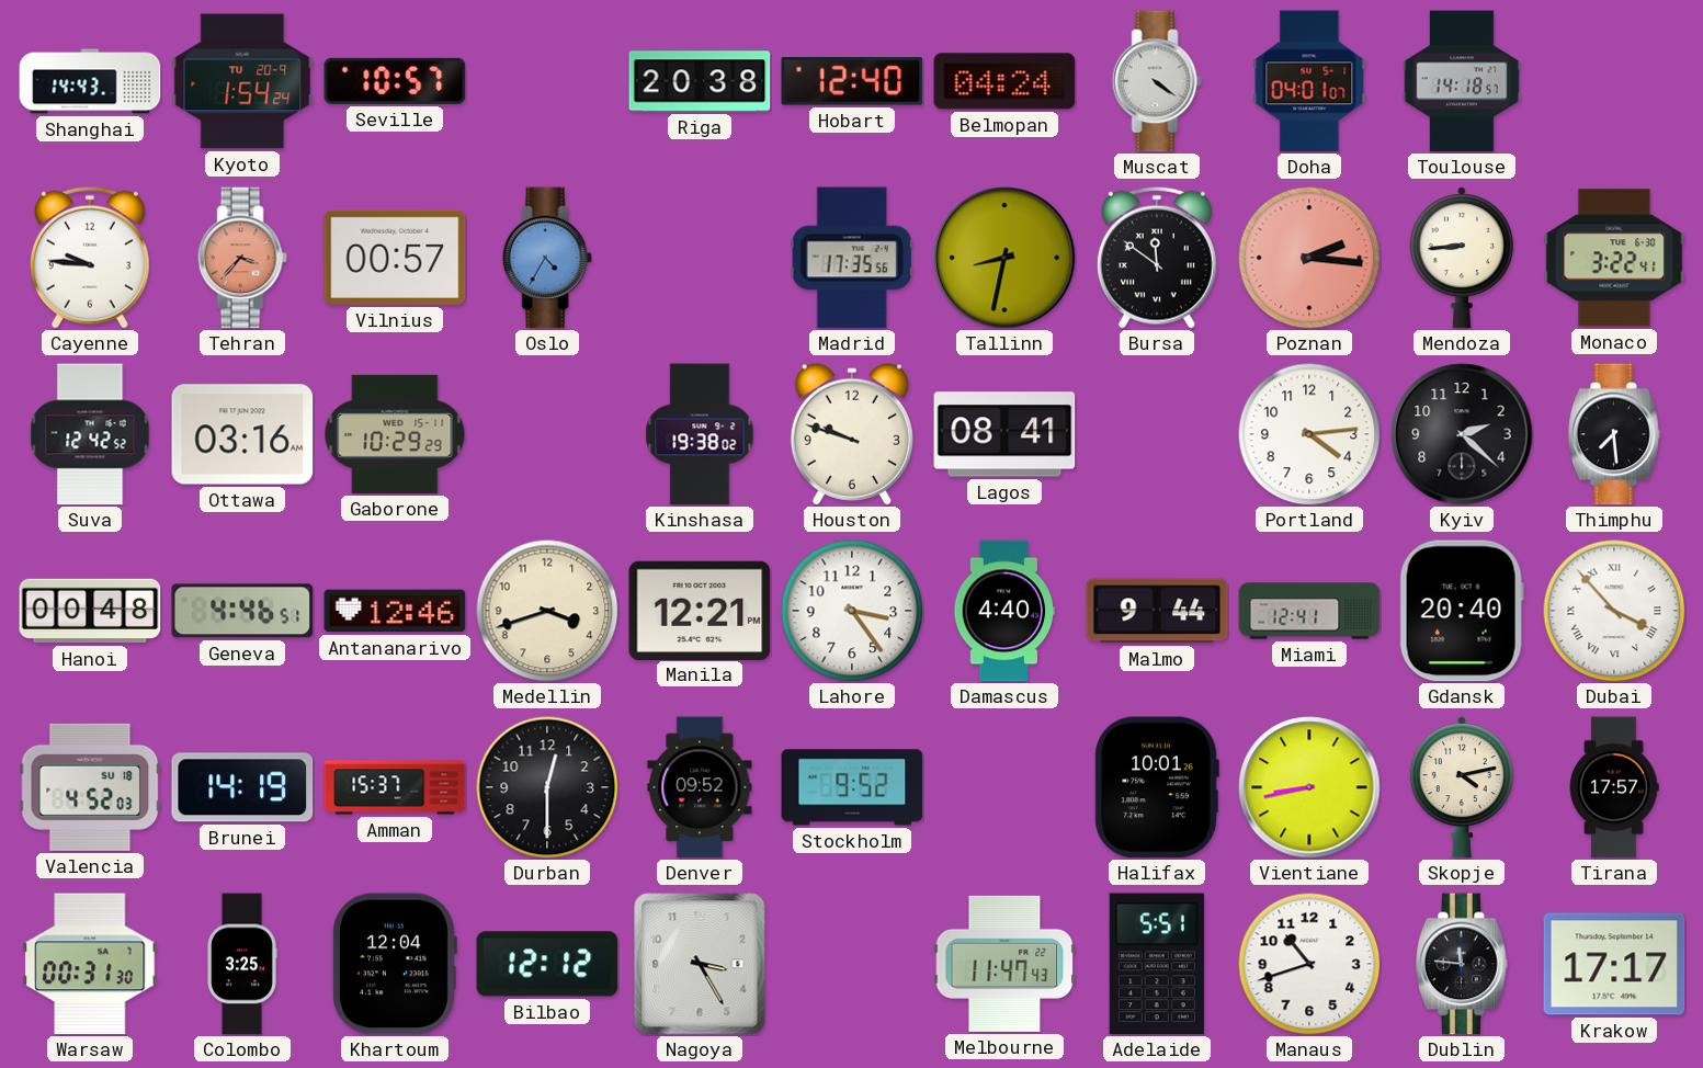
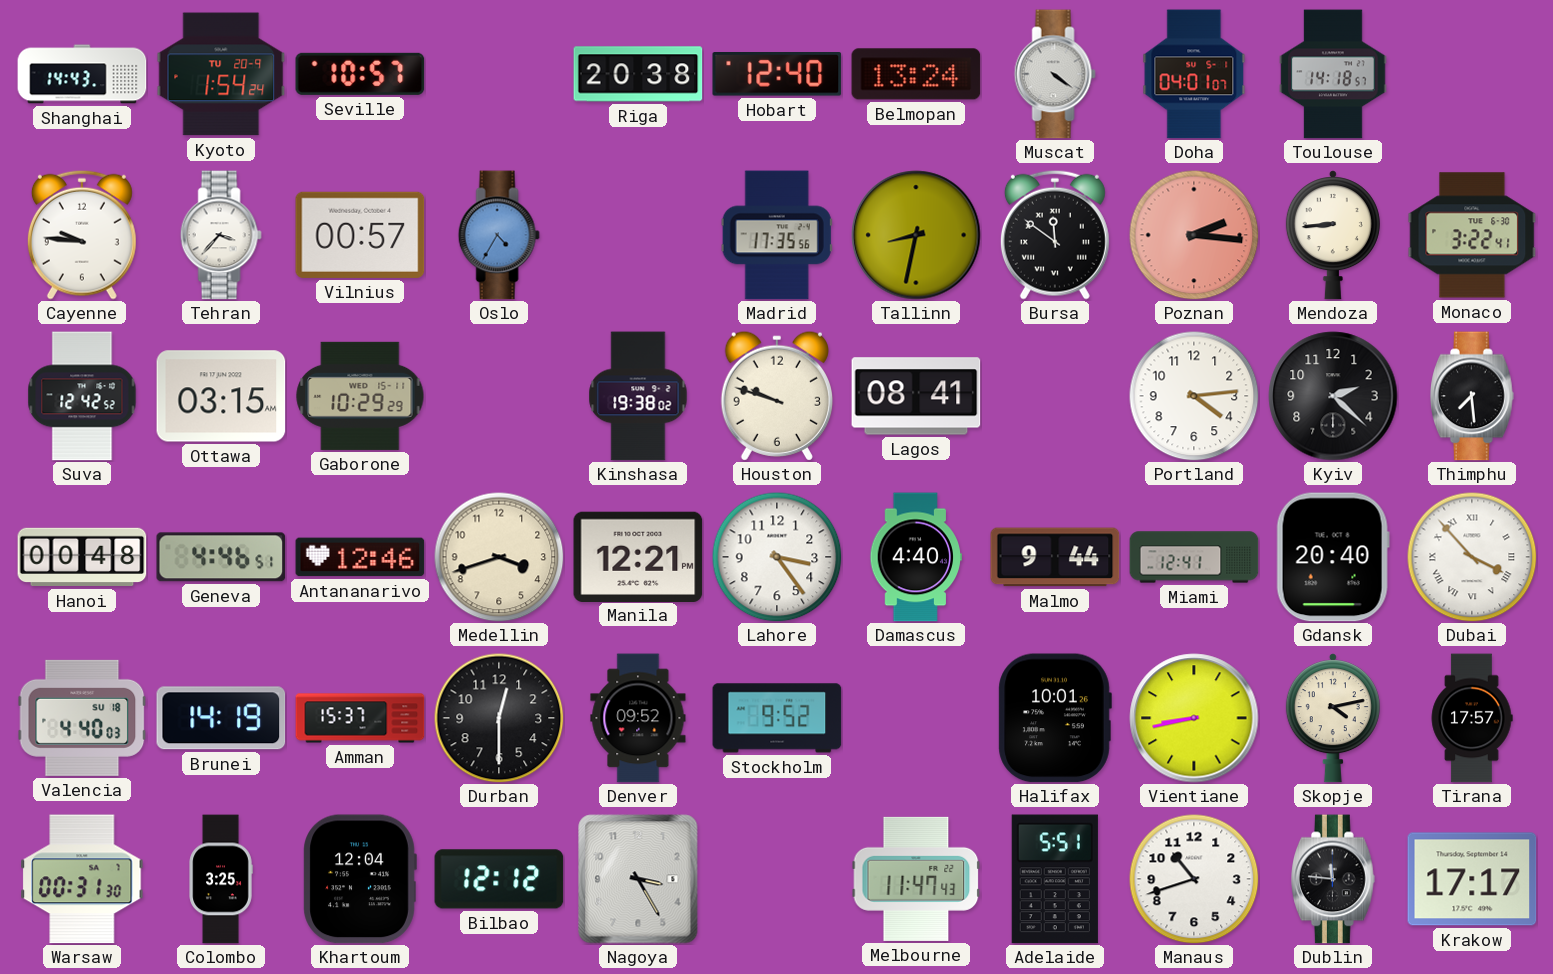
Belmopan: 04:24 -> 13:24 (916, 74)
Tehran dial: salmon -> white (221, 235)
Ottawa: 03:16 -> 03:15 (221, 396)
Valencia: 4:52 -> 4:40 (82, 718)
